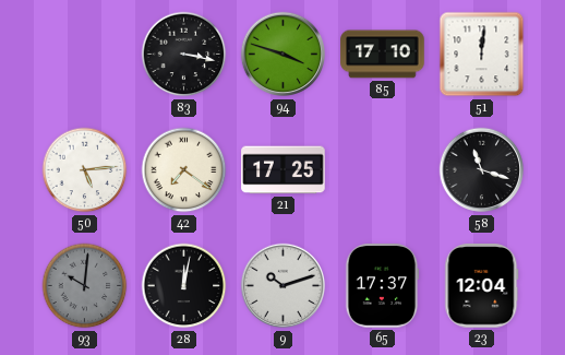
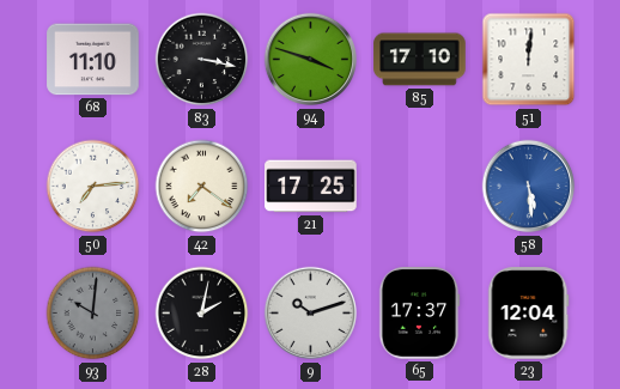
68: none -> 11:10 (93, 60)
50: 5:14 -> 7:14 (93, 187)
58: 11:18 -> 5:29 (529, 187)
58 dial: black -> blue (529, 187)
28: 12:02 -> 2:02 (202, 314)
